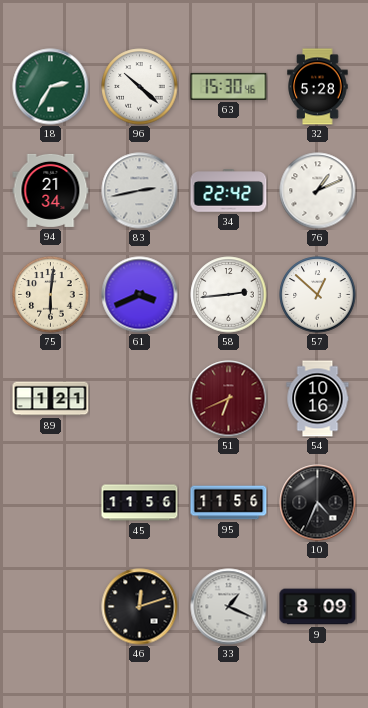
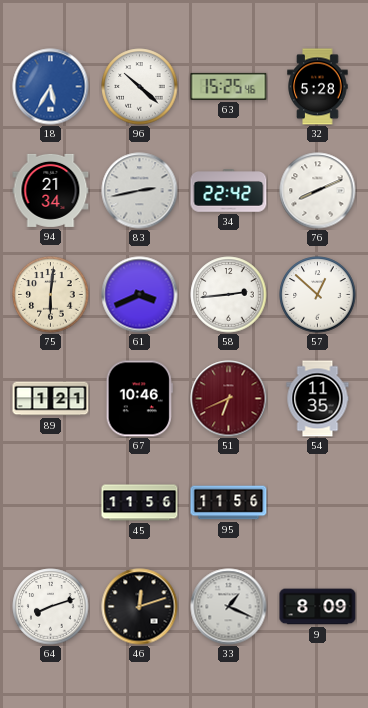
18: 2:35 -> 5:35 (51, 87)
18 dial: green -> blue (51, 87)
63: 15:30 -> 15:25 (229, 86)
76: 1:11 -> 8:11 (318, 191)
67: none -> 10:46 (139, 399)
54: 10:16 -> 11:35 (318, 399)
10: 4:34 -> none (318, 503)
64: none -> 8:12 (51, 607)
